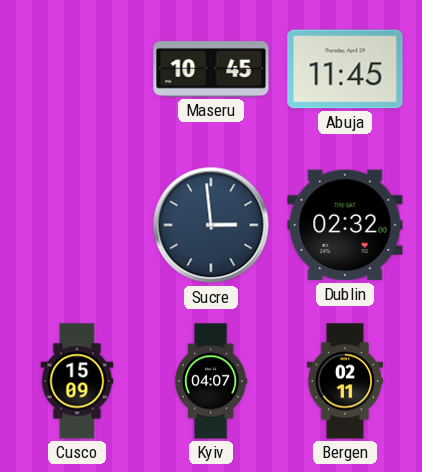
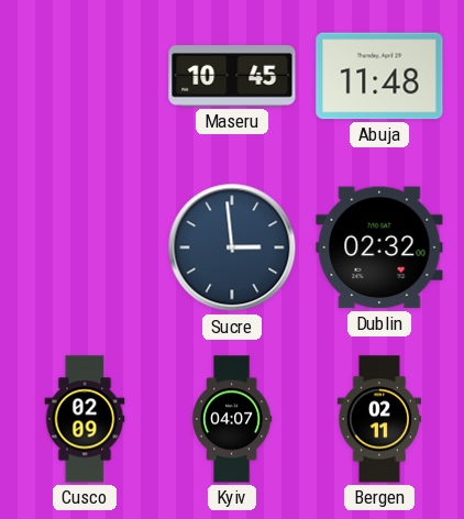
Abuja: 11:45 -> 11:48 (379, 76)
Cusco: 15:09 -> 02:09 (85, 419)
